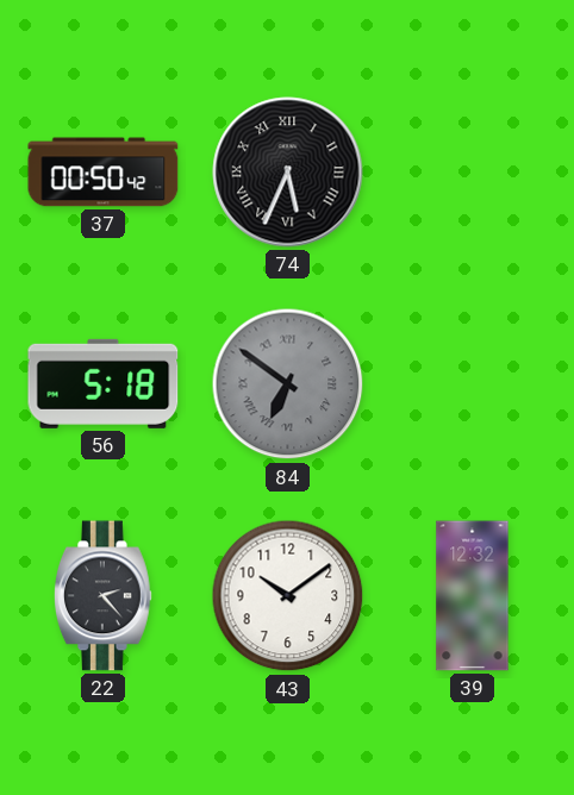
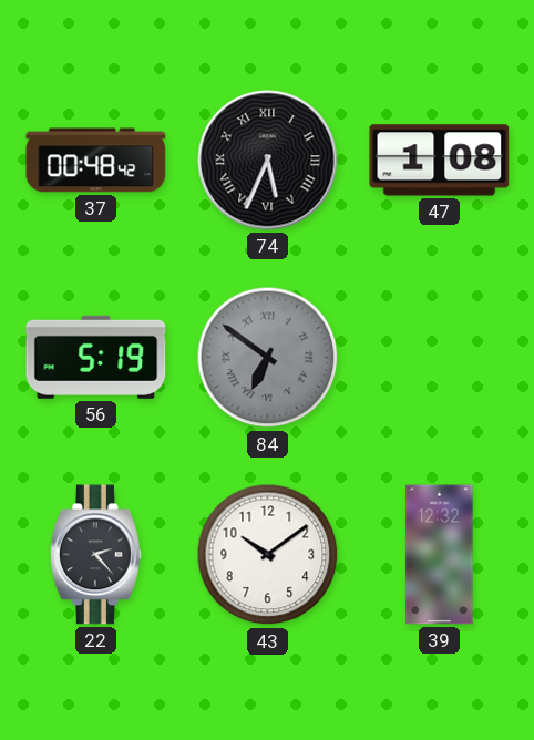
37: 00:50 -> 00:48 (96, 161)
47: none -> 1:08 (440, 161)
56: 5:18 -> 5:19 (96, 357)
